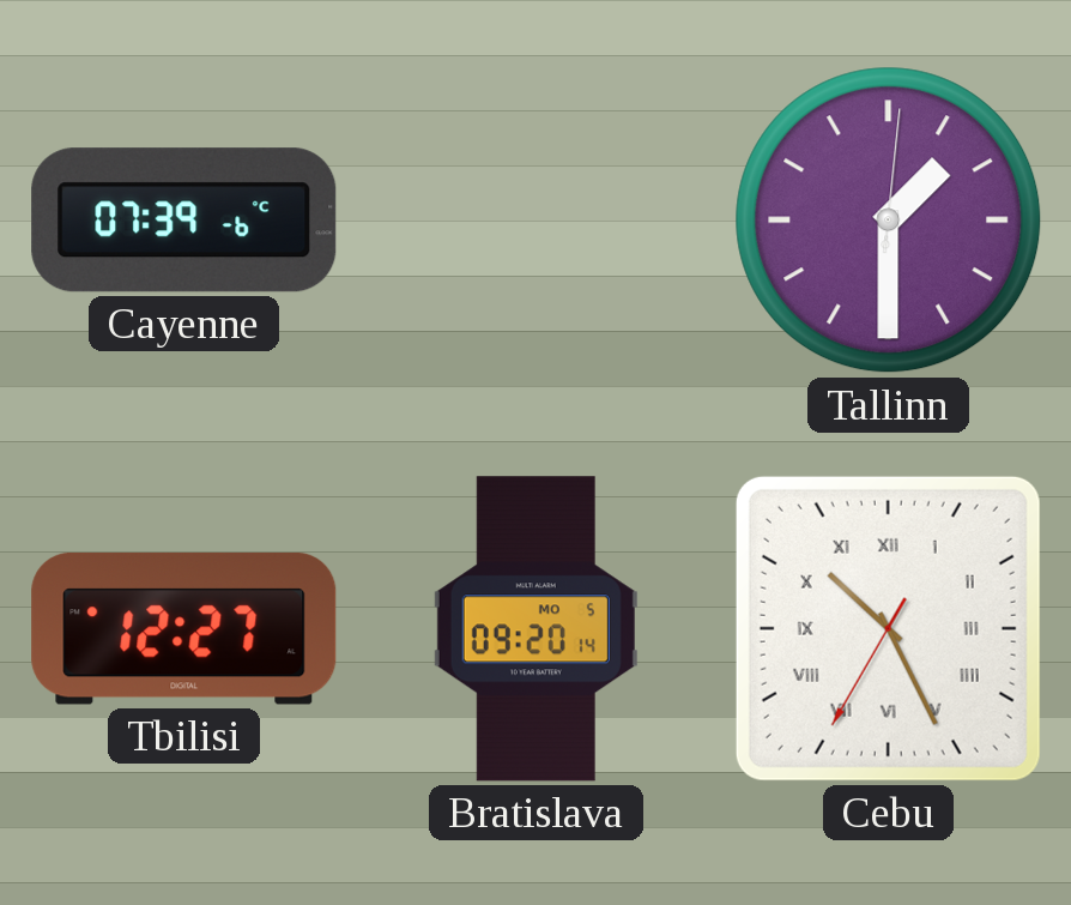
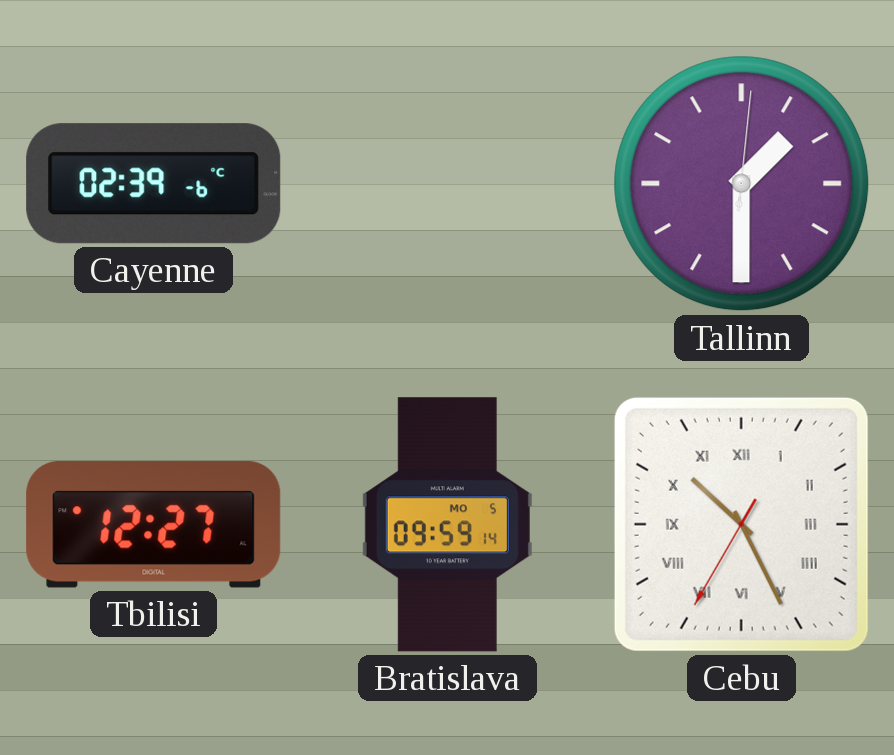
Cayenne: 07:39 -> 02:39 (154, 184)
Bratislava: 09:20 -> 09:59 (447, 525)
